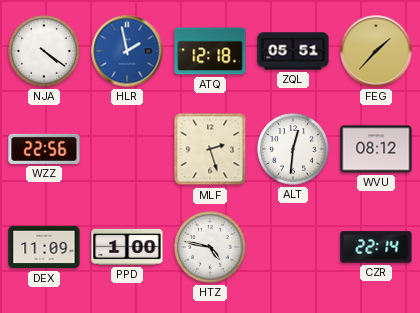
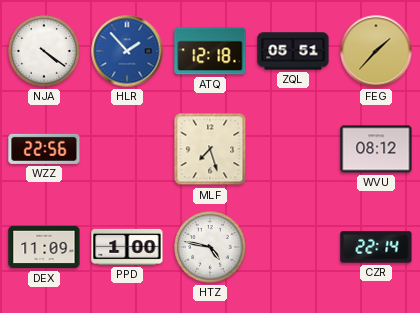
HLR: 1:58 -> 1:53 (127, 51)
MLF: 2:27 -> 7:27 (210, 149)
ALT: 12:31 -> none (293, 149)
